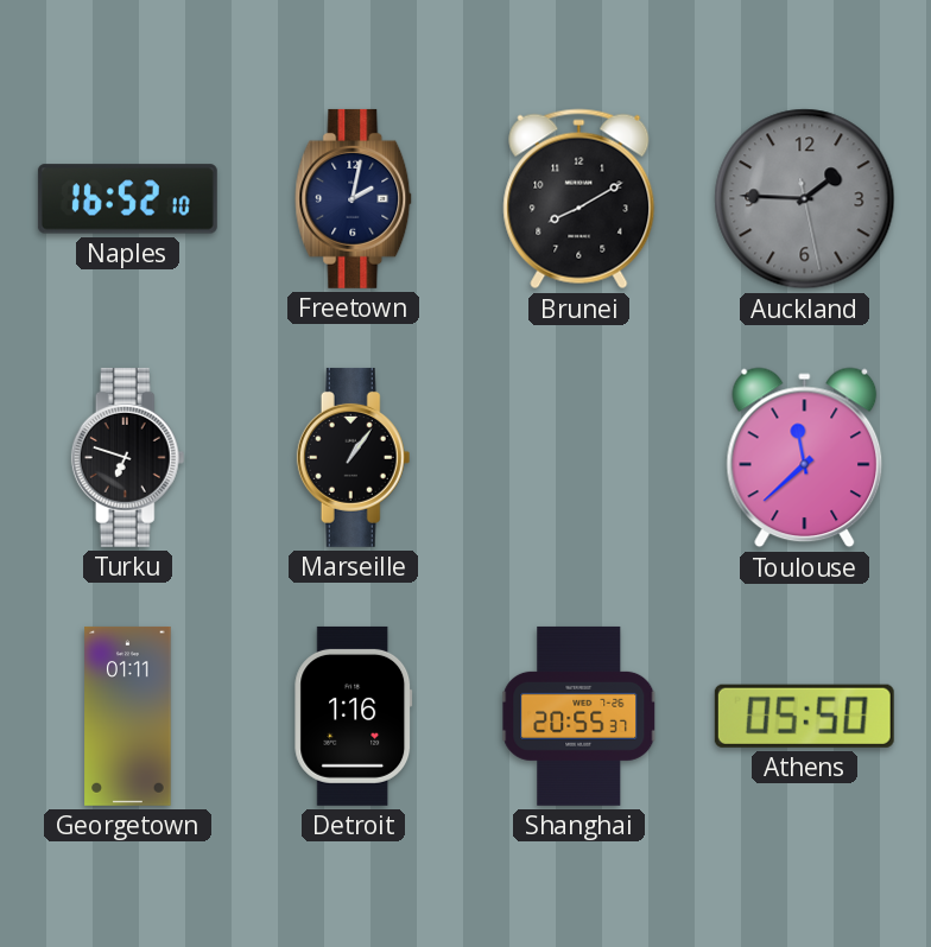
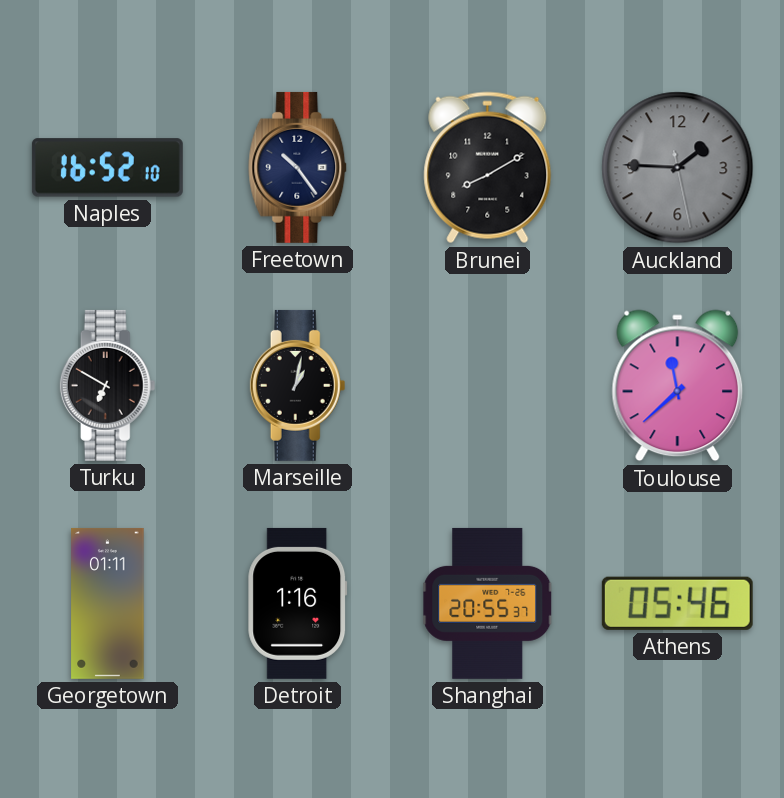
Freetown: 2:02 -> 10:24 (298, 167)
Turku: 6:48 -> 6:50 (108, 385)
Marseille: 1:06 -> 1:02 (298, 385)
Athens: 05:50 -> 05:46 (677, 603)
